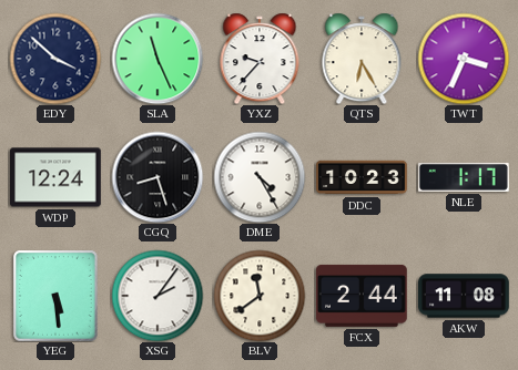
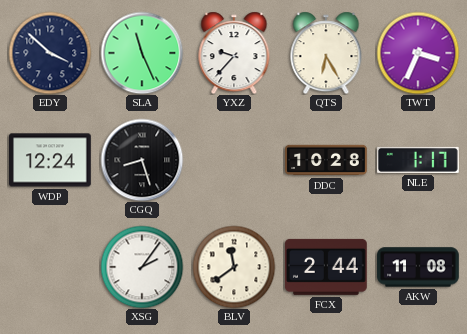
DME: 4:25 -> none (260, 177)
DDC: 10:23 -> 10:28 (326, 160)
YEG: 5:29 -> none (55, 296)
